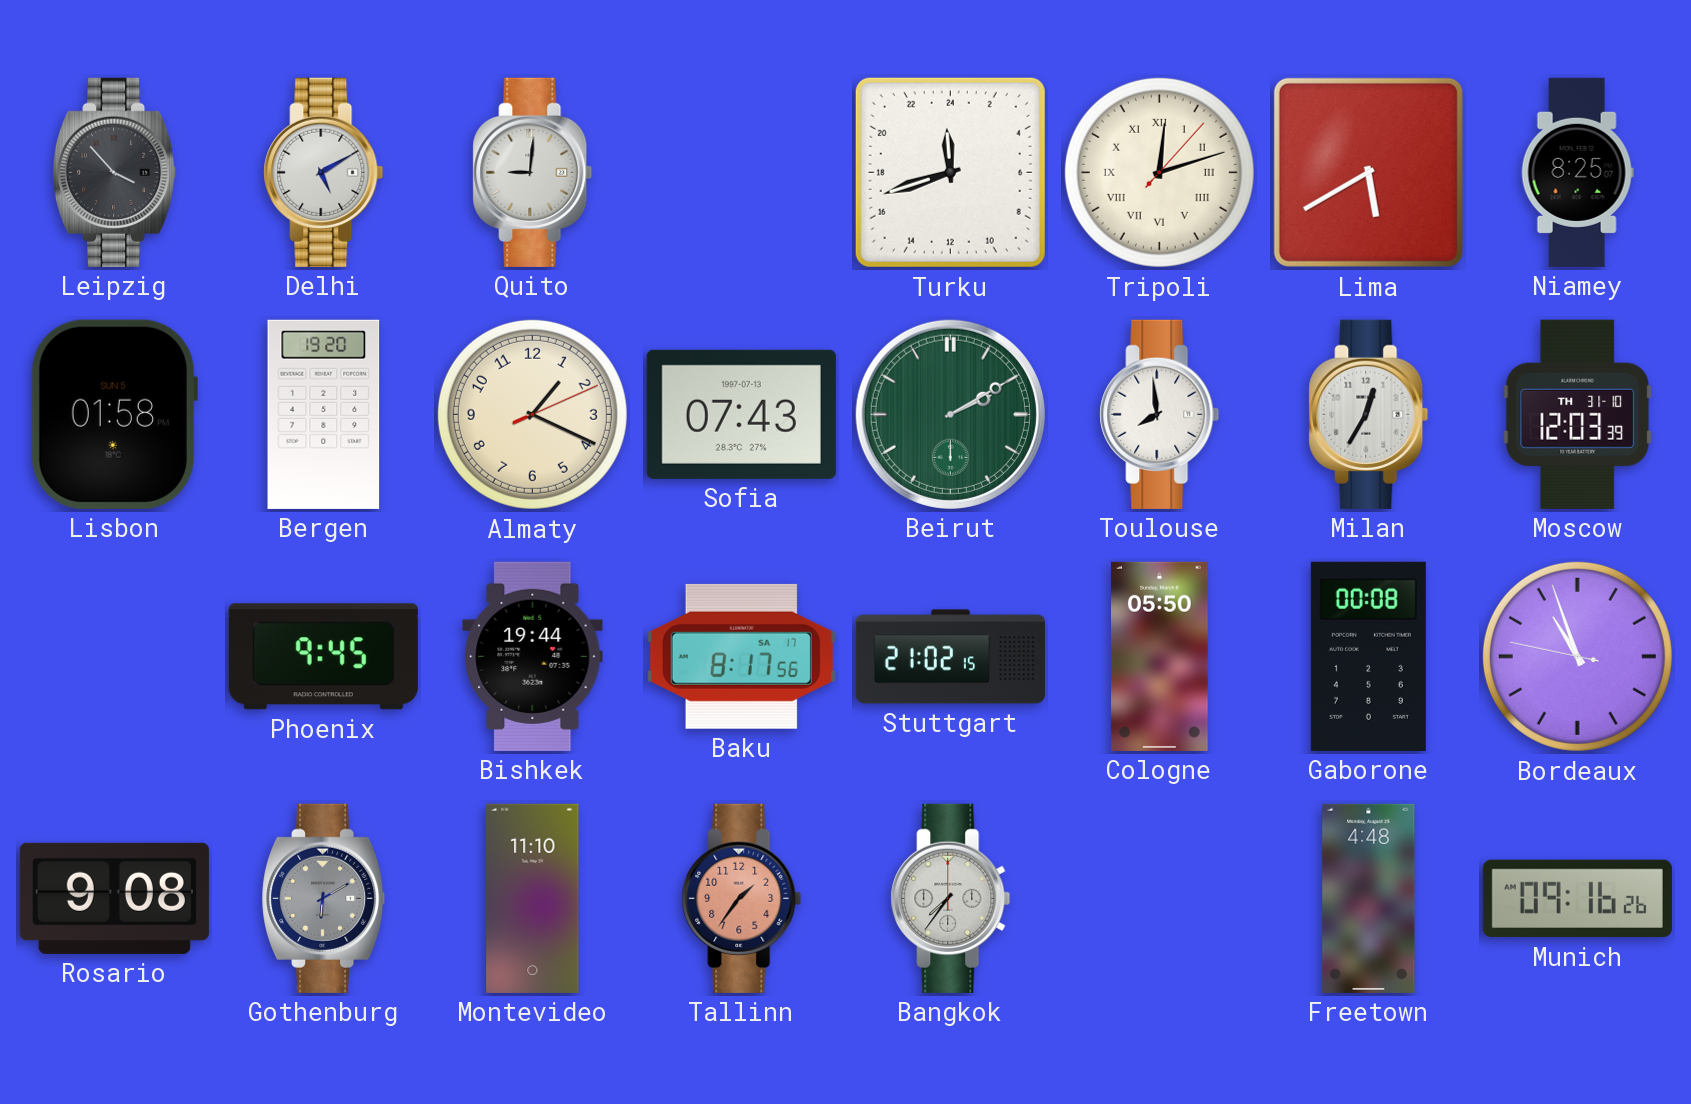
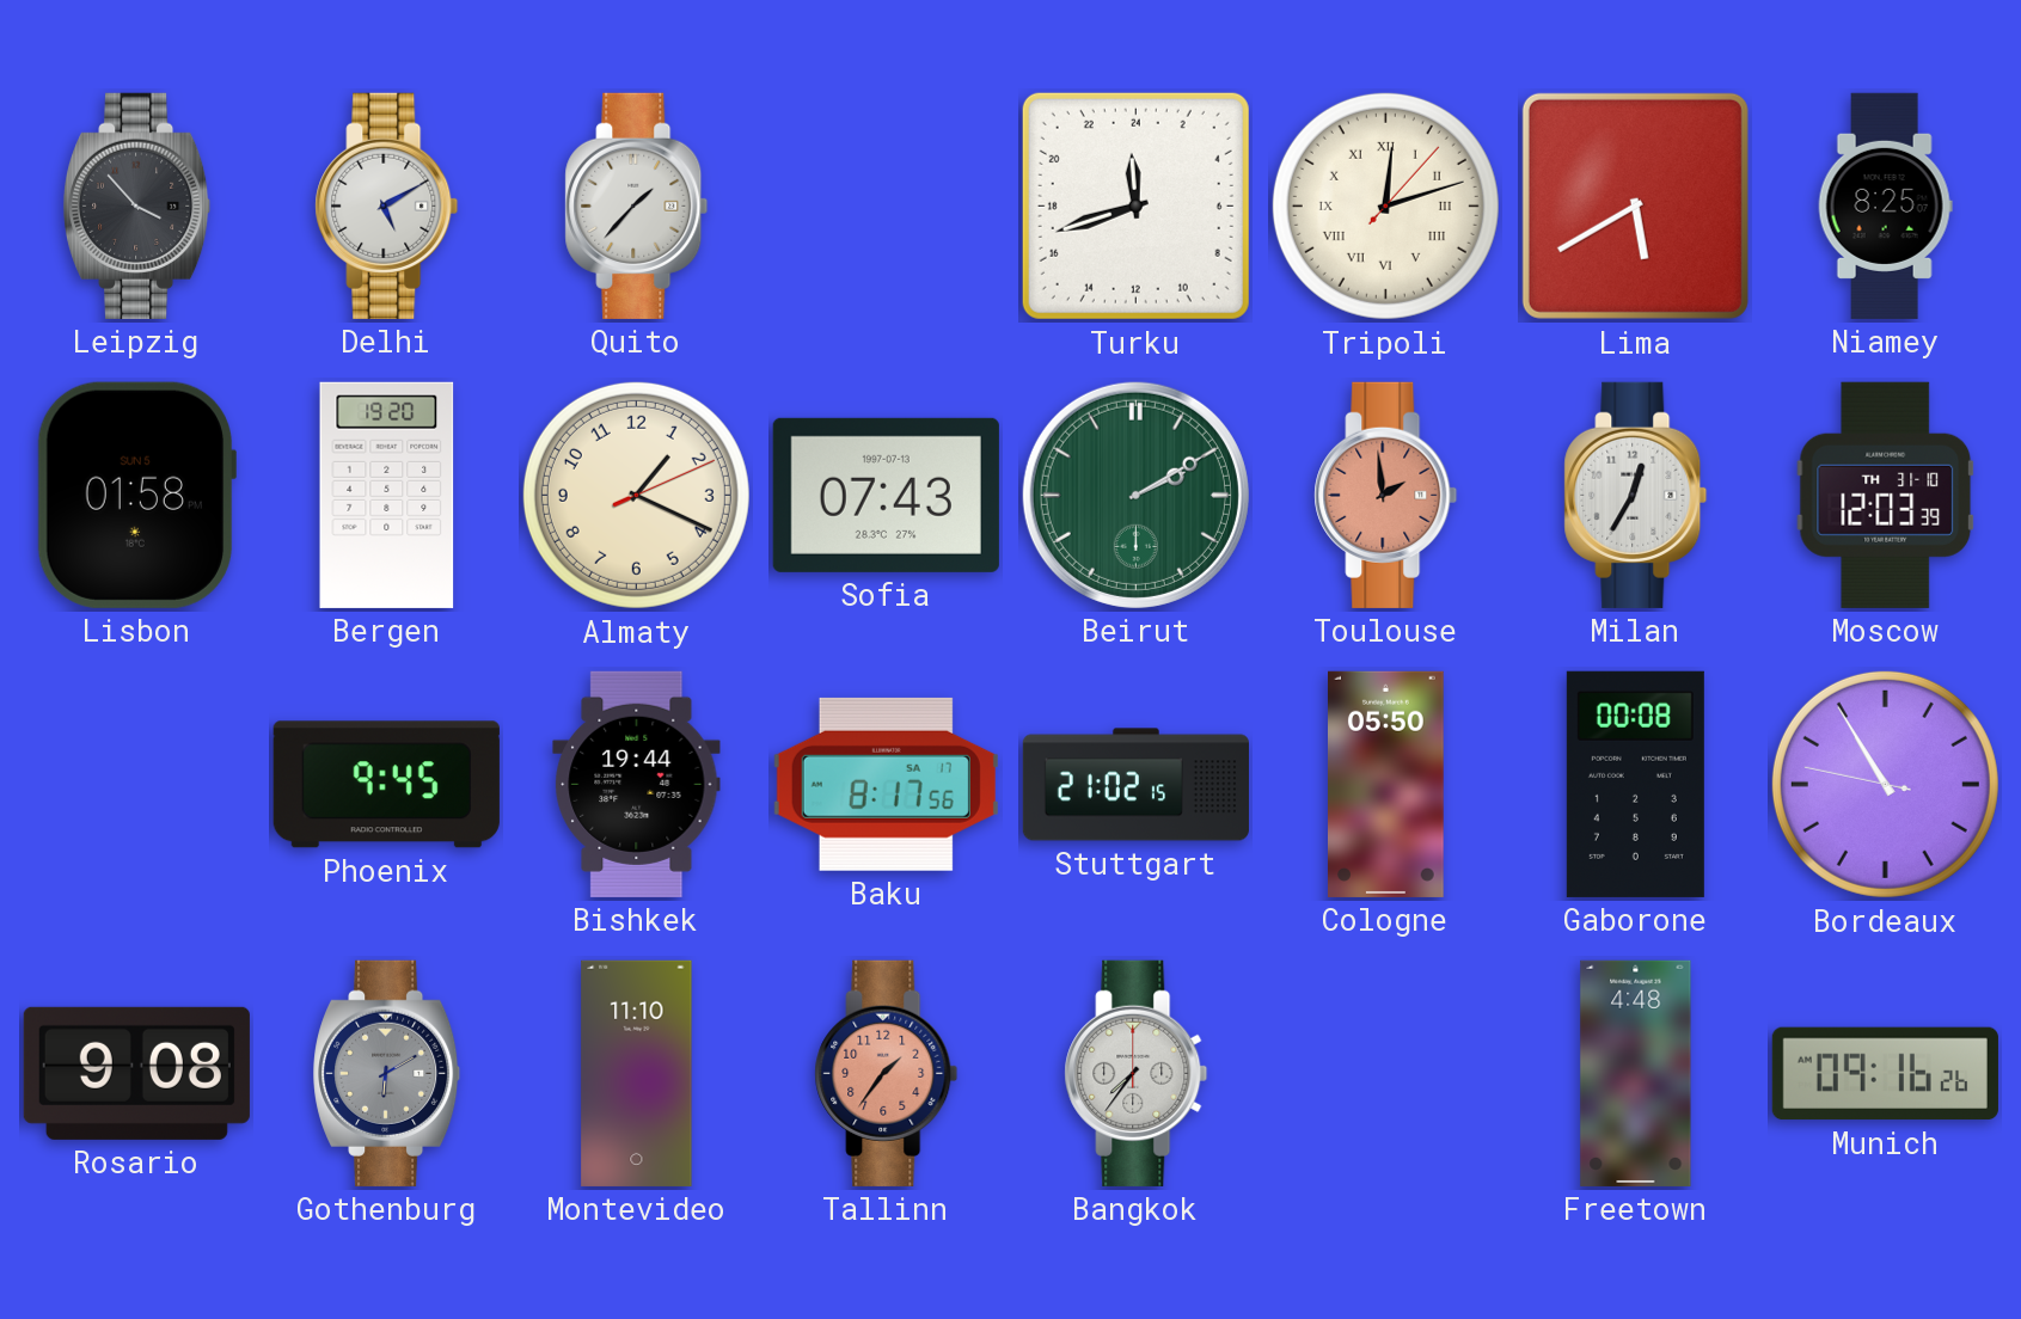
Quito: 9:01 -> 1:37 (637, 205)
Toulouse: 7:59 -> 1:59 (1386, 495)
Toulouse dial: white -> salmon (1386, 495)
Bordeaux: 10:56 -> 10:54 (1885, 784)
